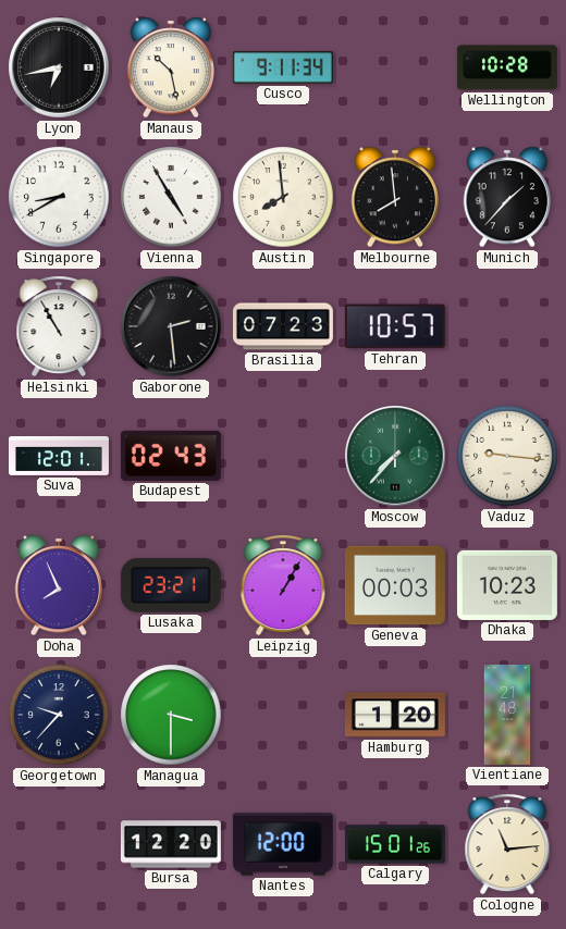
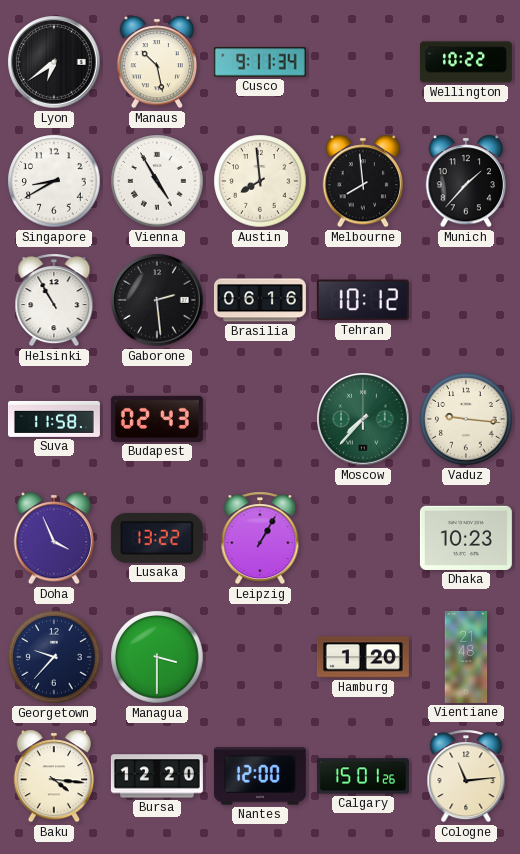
Lyon: 6:43 -> 6:39 (54, 62)
Wellington: 10:28 -> 10:22 (466, 62)
Brasilia: 07:23 -> 06:16 (260, 300)
Tehran: 10:57 -> 10:12 (363, 300)
Suva: 12:01 -> 11:58 (54, 419)
Doha: 7:56 -> 3:56 (53, 538)
Lusaka: 23:21 -> 13:22 (157, 538)
Geneva: 00:03 -> none (395, 585)
Baku: none -> 4:16 (53, 776)
